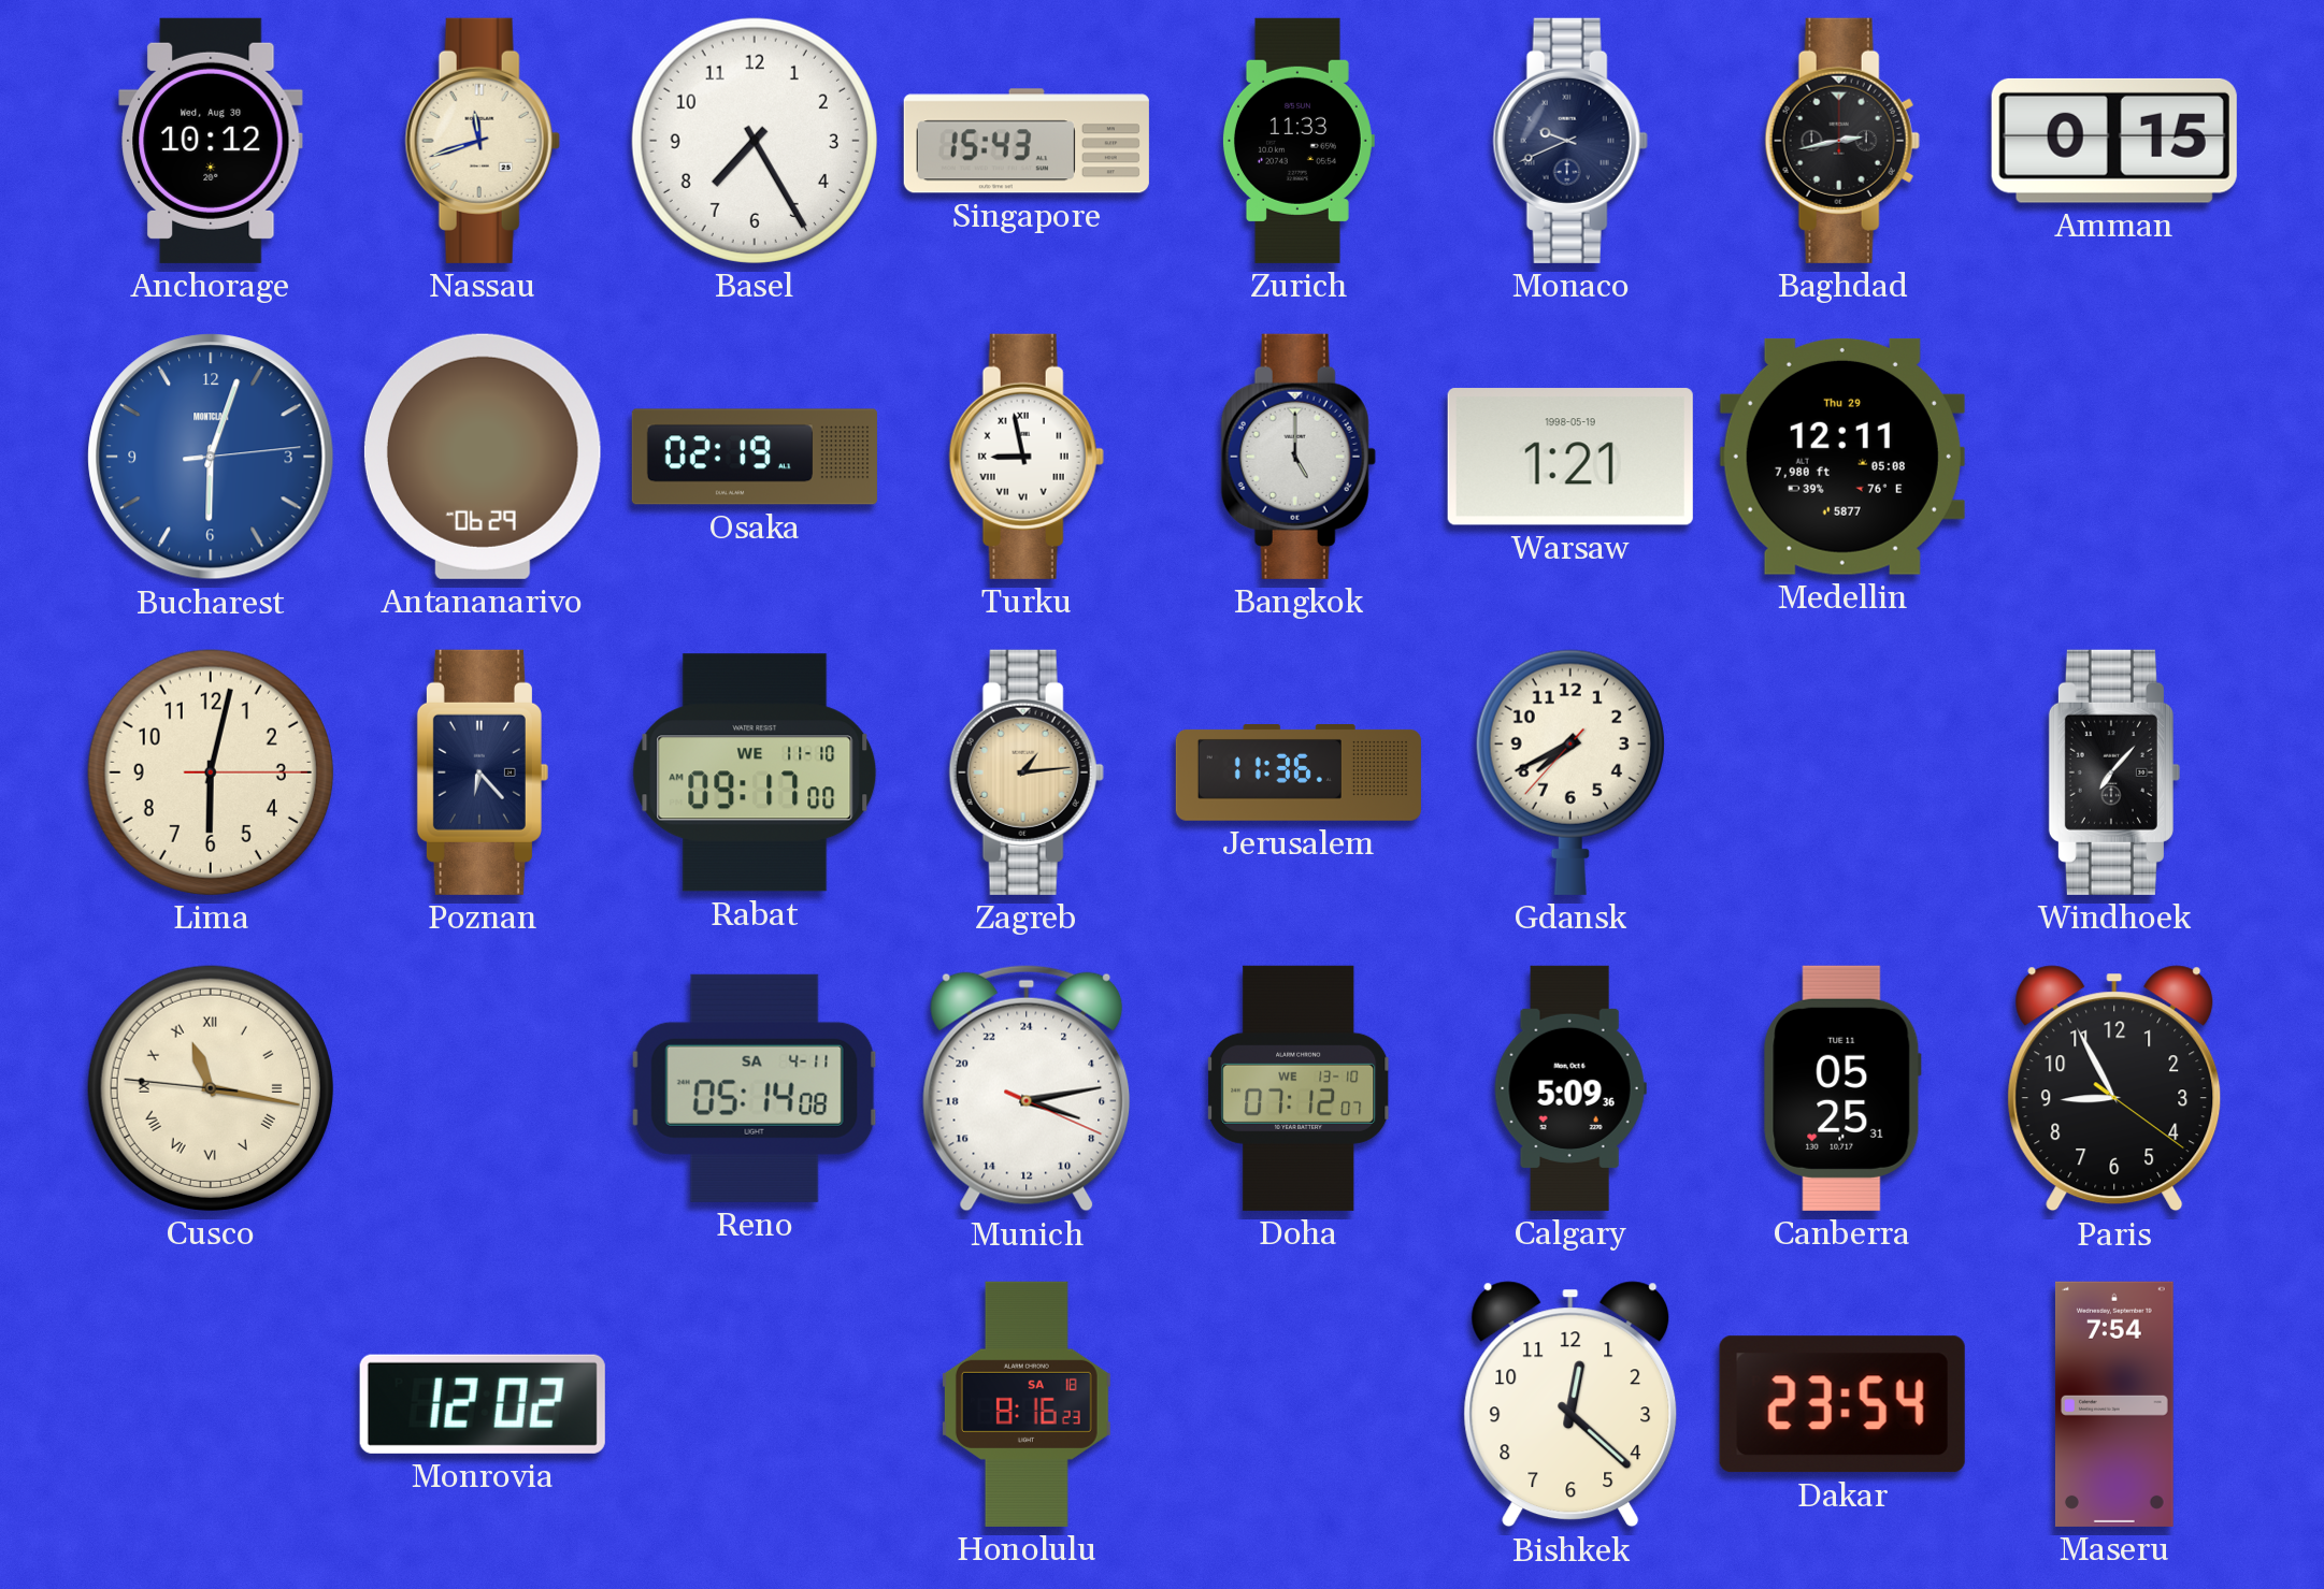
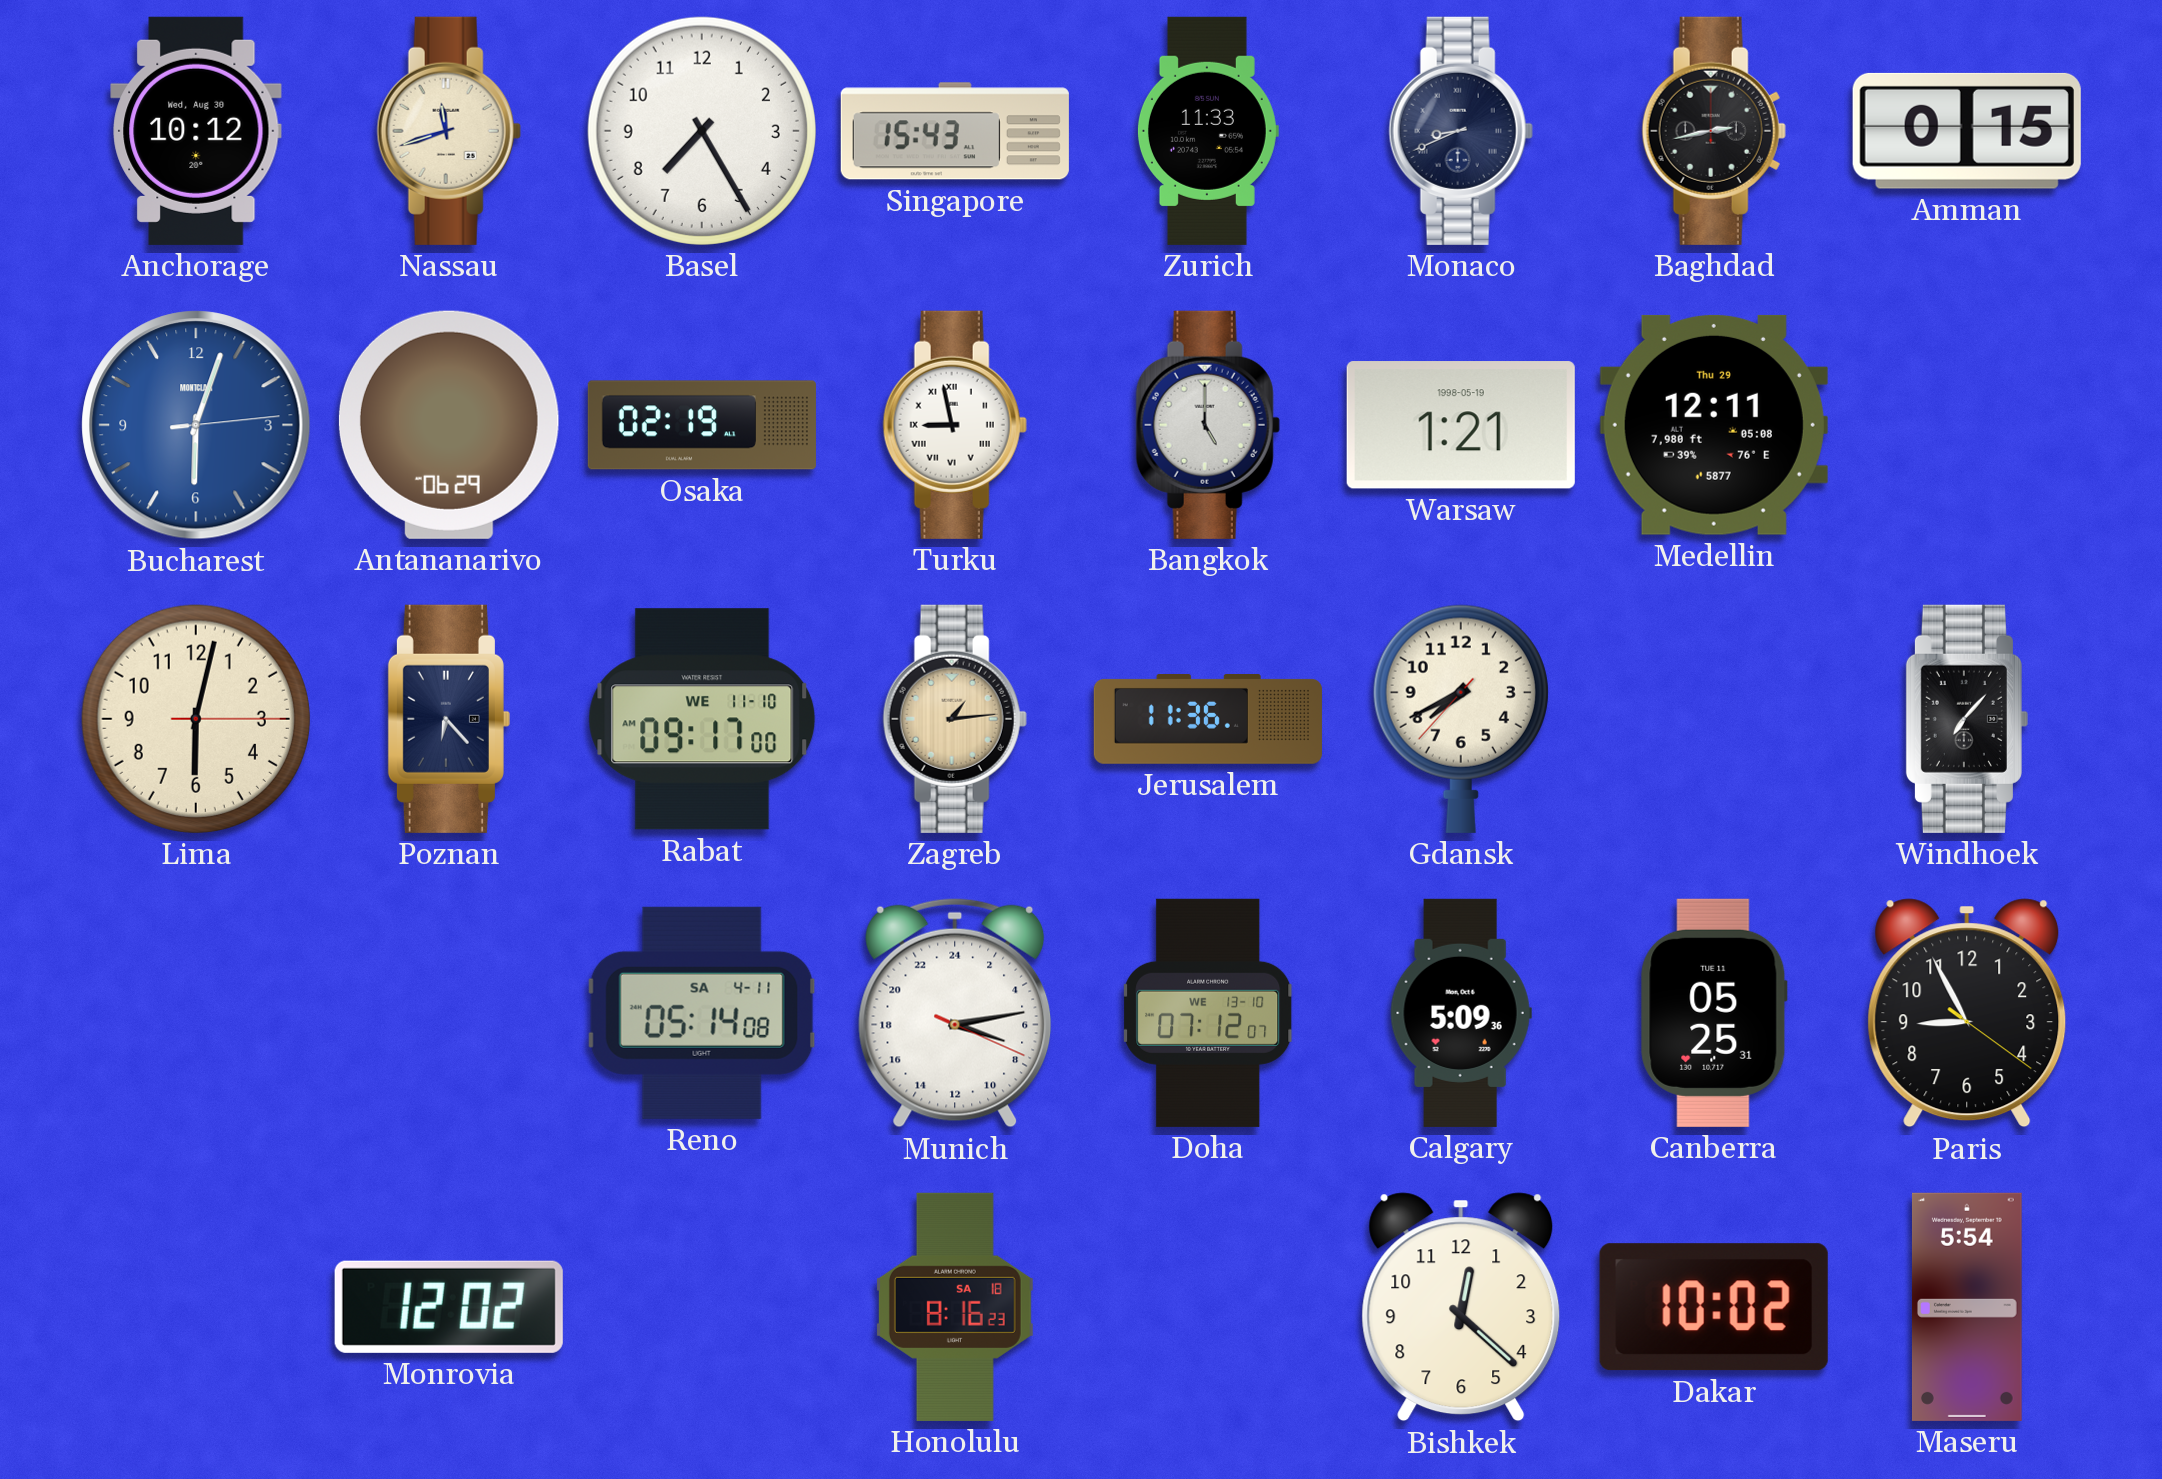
Monaco: 9:41 -> 8:41 (1461, 131)
Cusco: 11:16 -> none (211, 1088)
Dakar: 23:54 -> 10:02 (1714, 1307)
Maseru: 7:54 -> 5:54 (1967, 1307)
